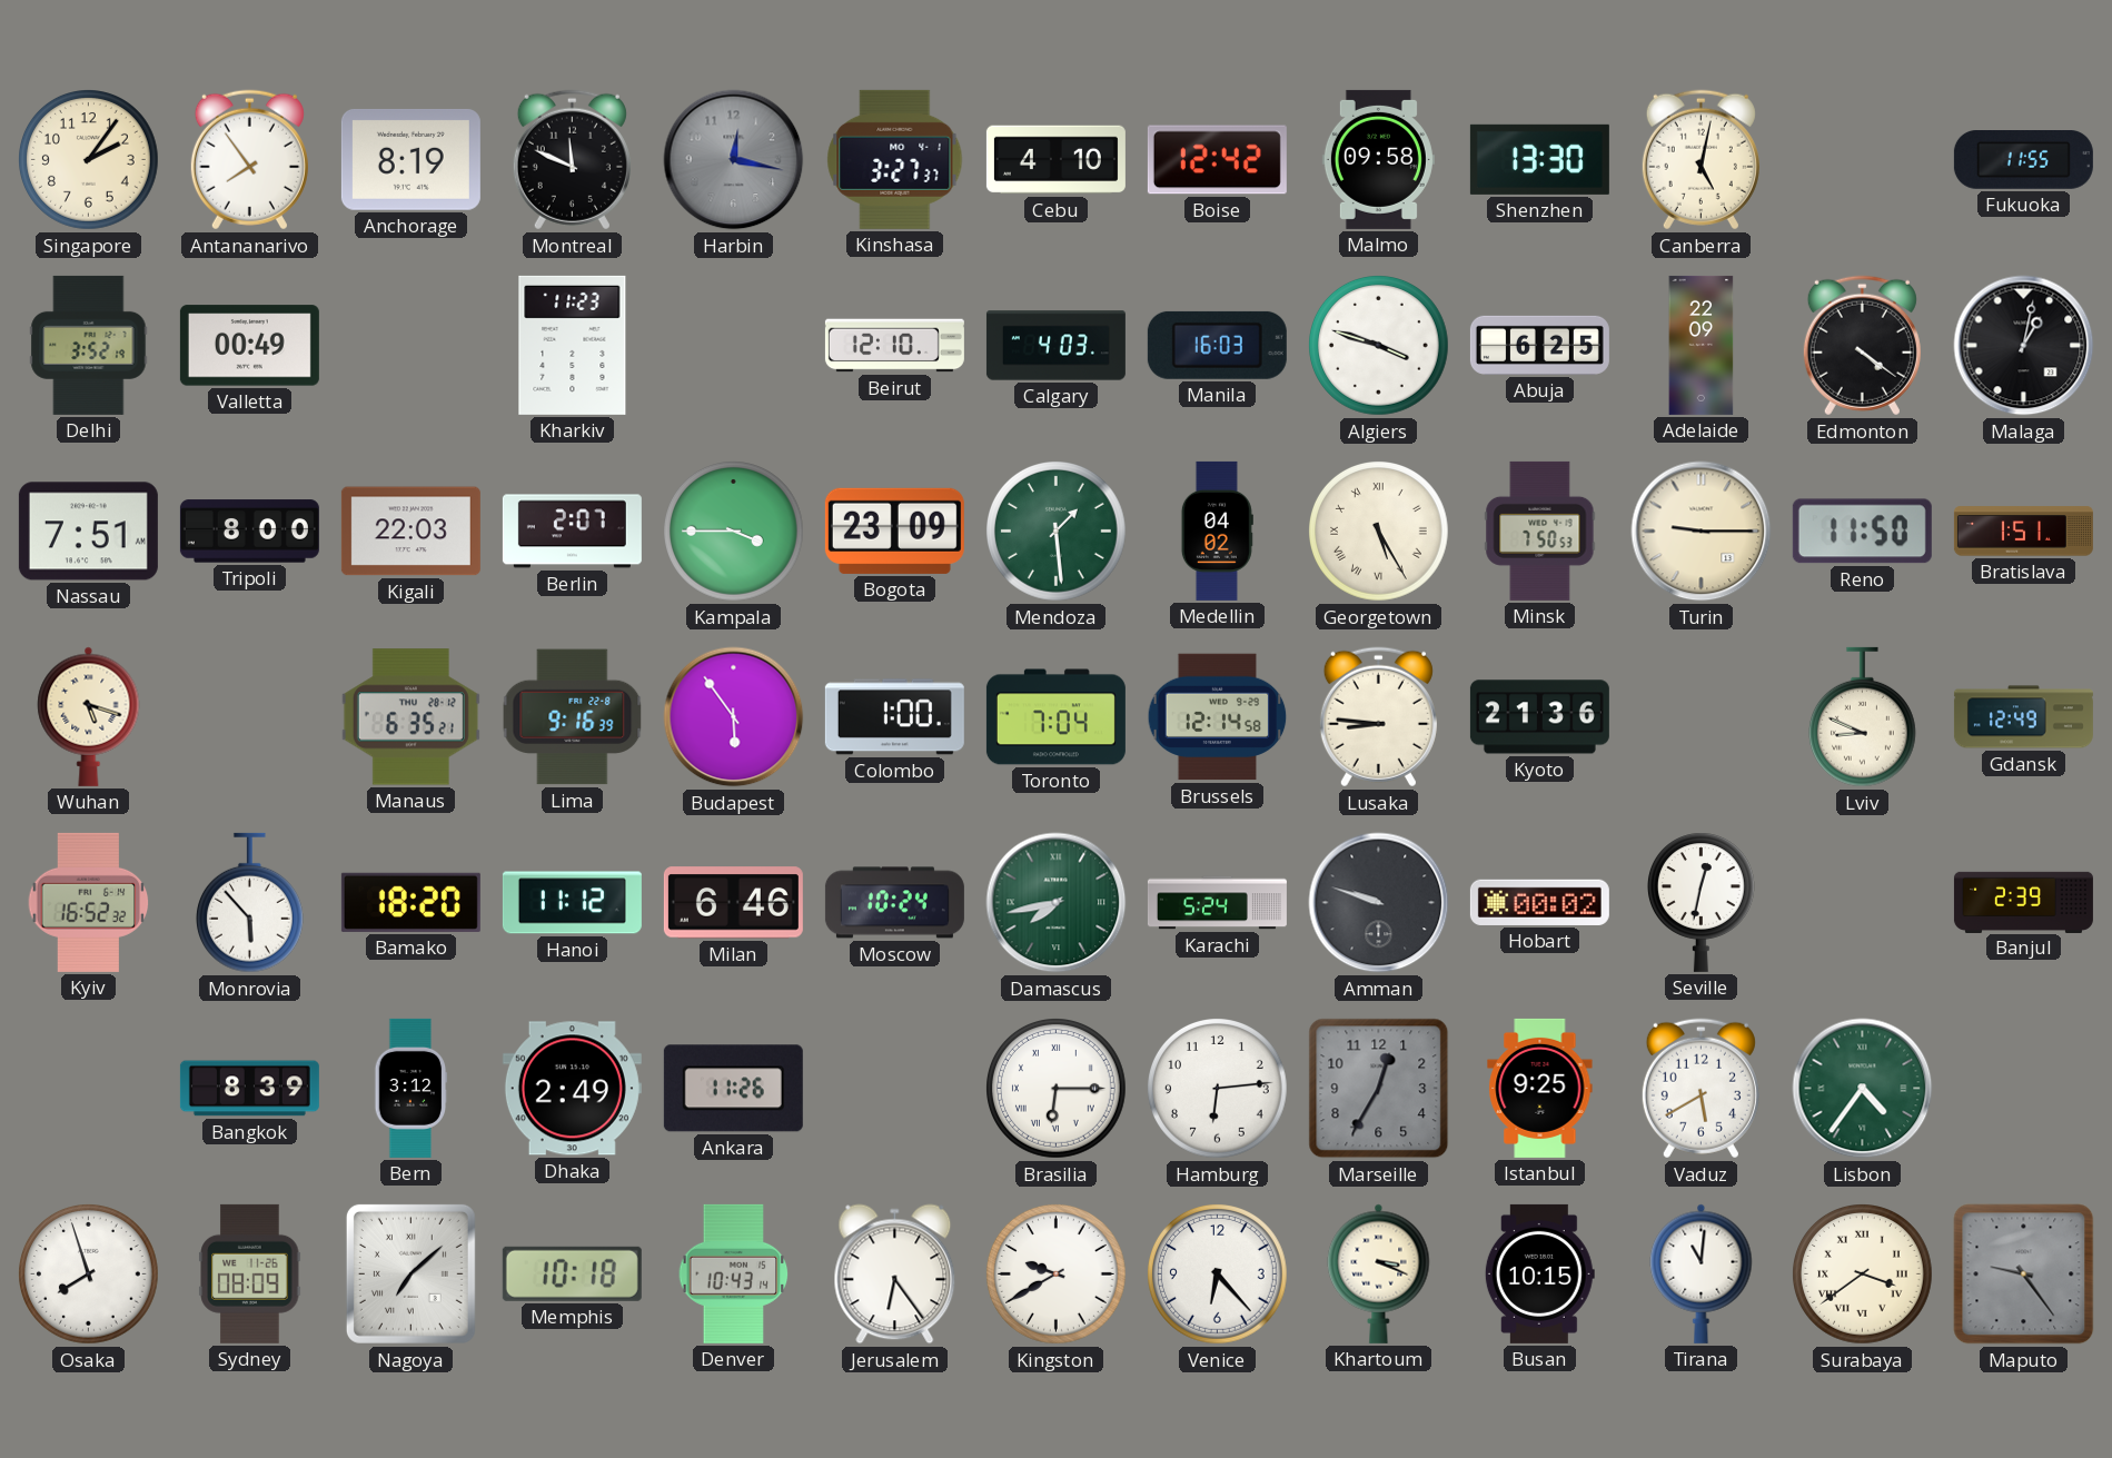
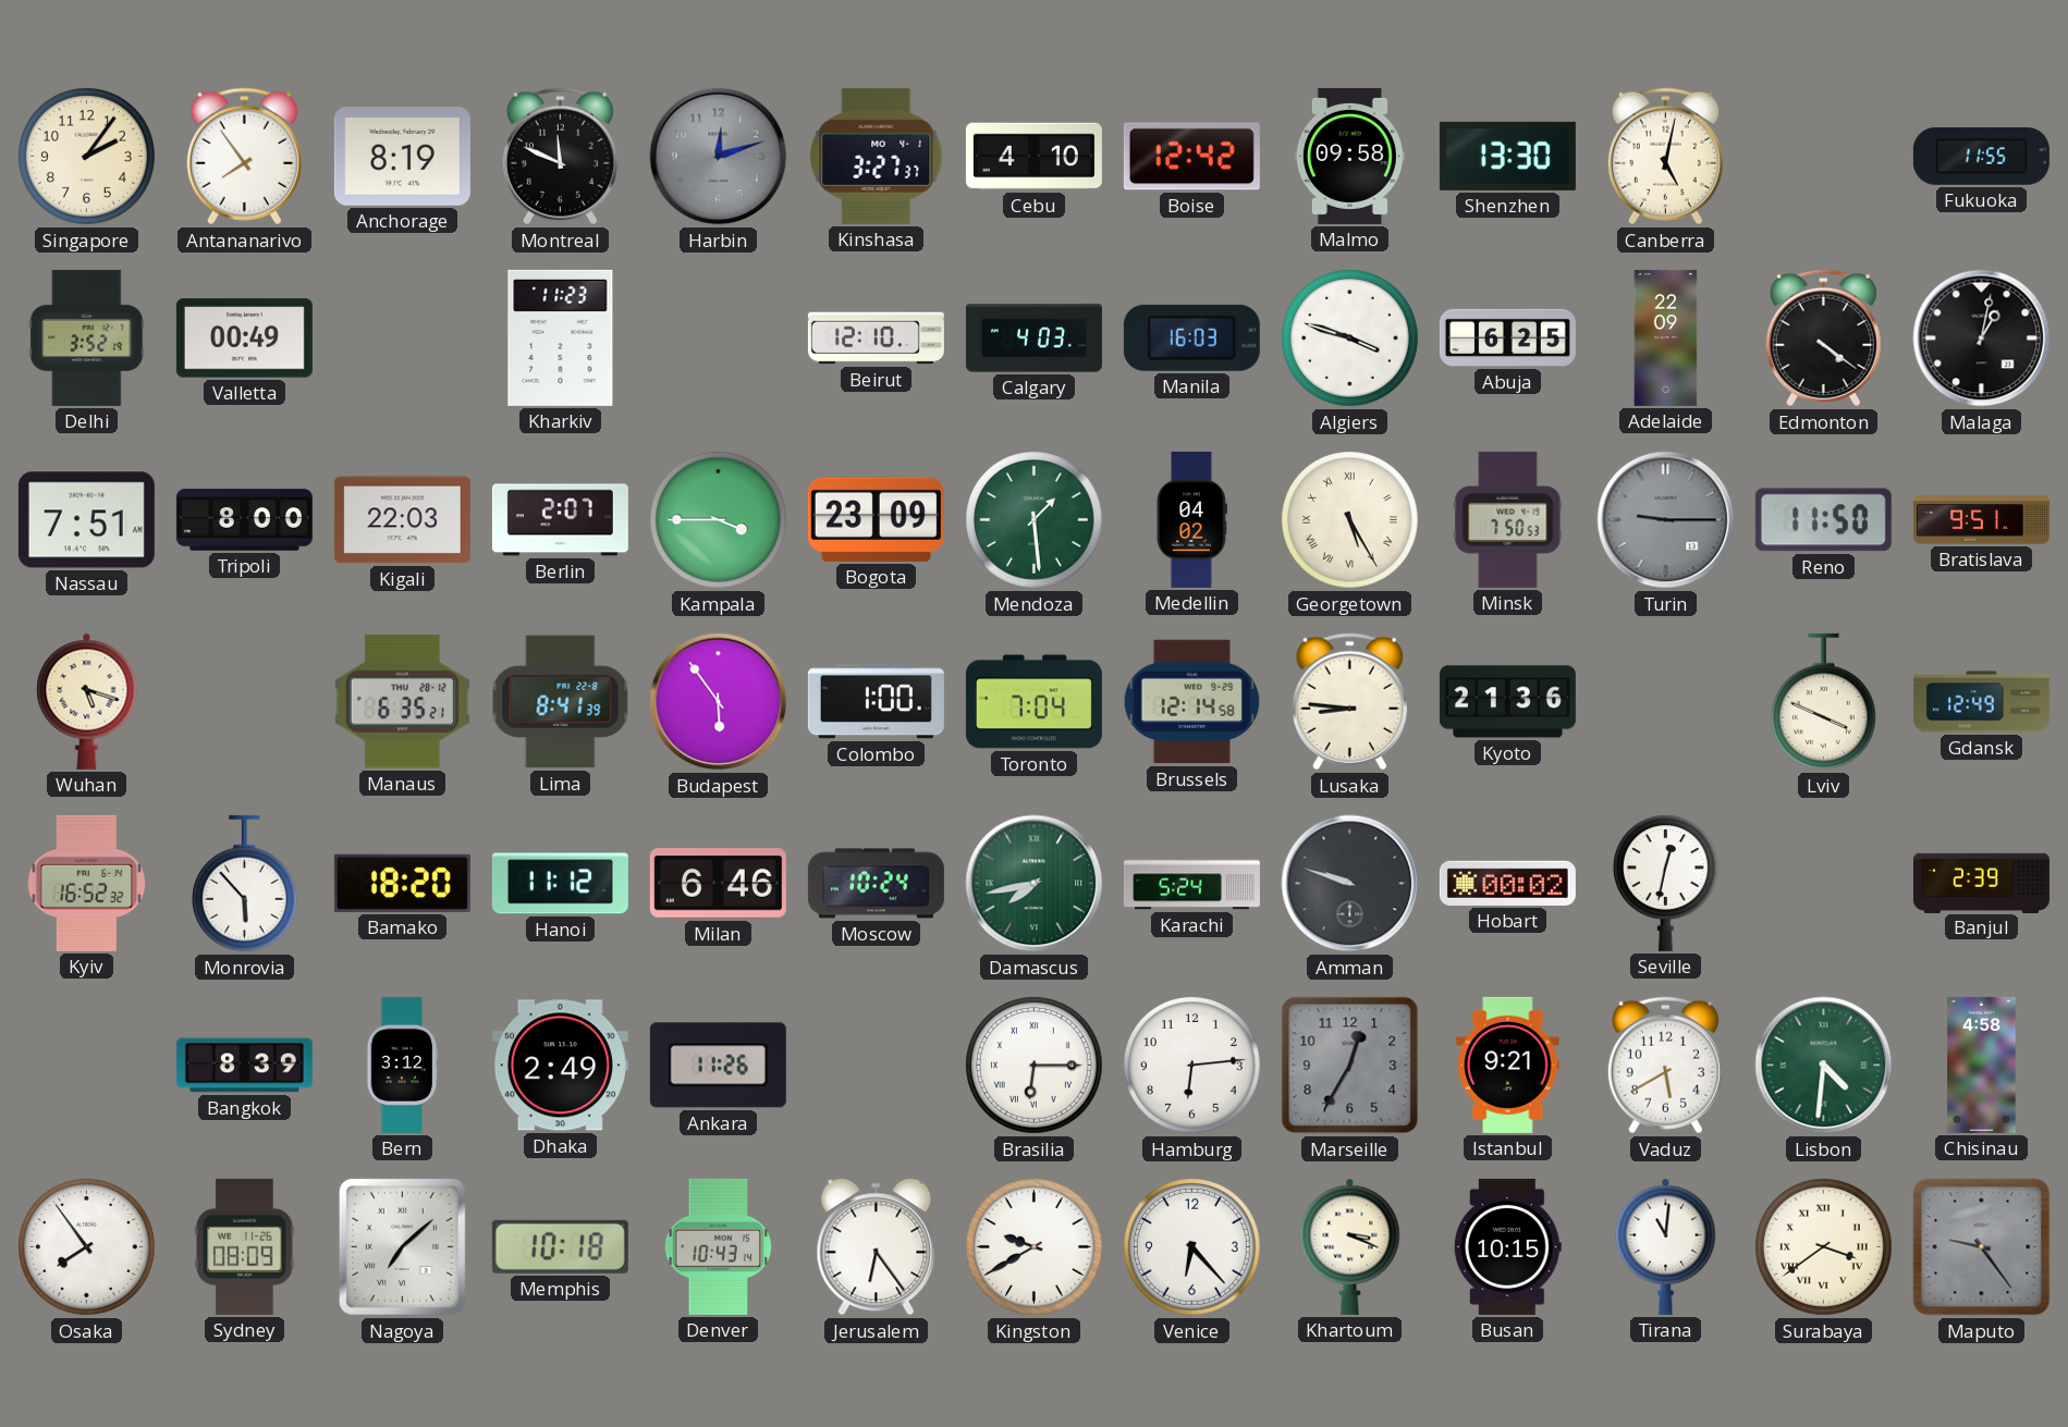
Harbin: 12:17 -> 12:12 (719, 157)
Turin dial: cream -> grey (1666, 520)
Bratislava: 1:51 -> 9:51 (1981, 520)
Lima: 9:16 -> 8:41 (561, 702)
Lviv: 8:49 -> 3:49 (1823, 702)
Istanbul: 9:25 -> 9:21 (1508, 1065)
Lisbon: 4:36 -> 4:31 (1824, 1066)
Chisinau: none -> 4:58 (1982, 1065)
Osaka: 7:57 -> 7:54 (87, 1247)
